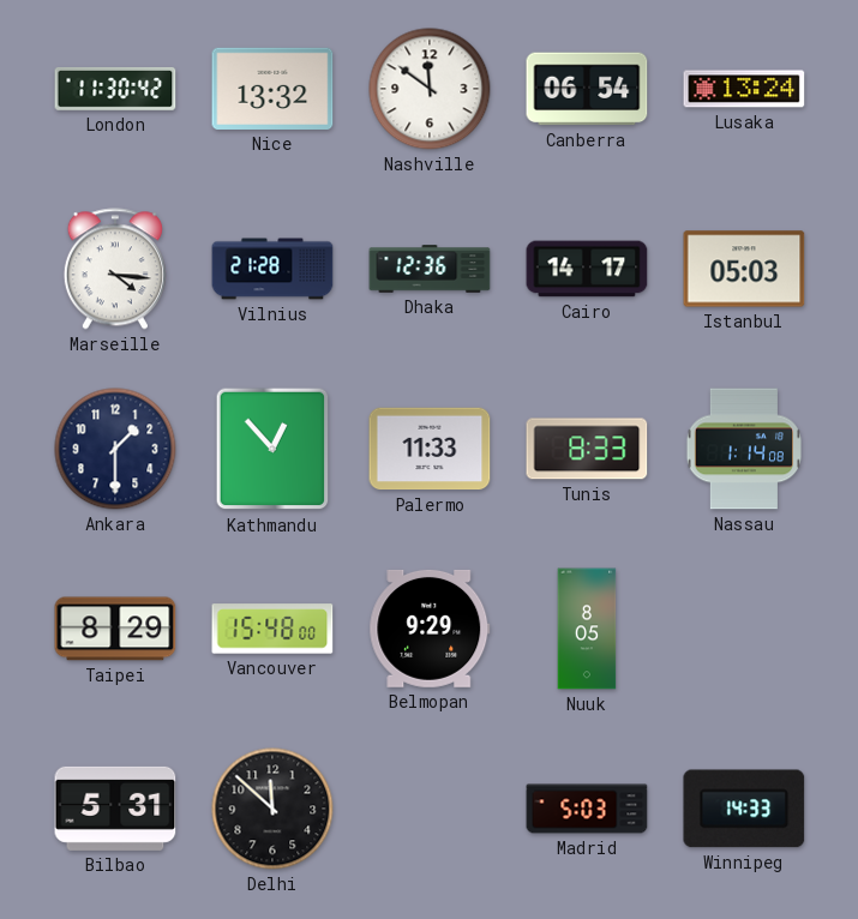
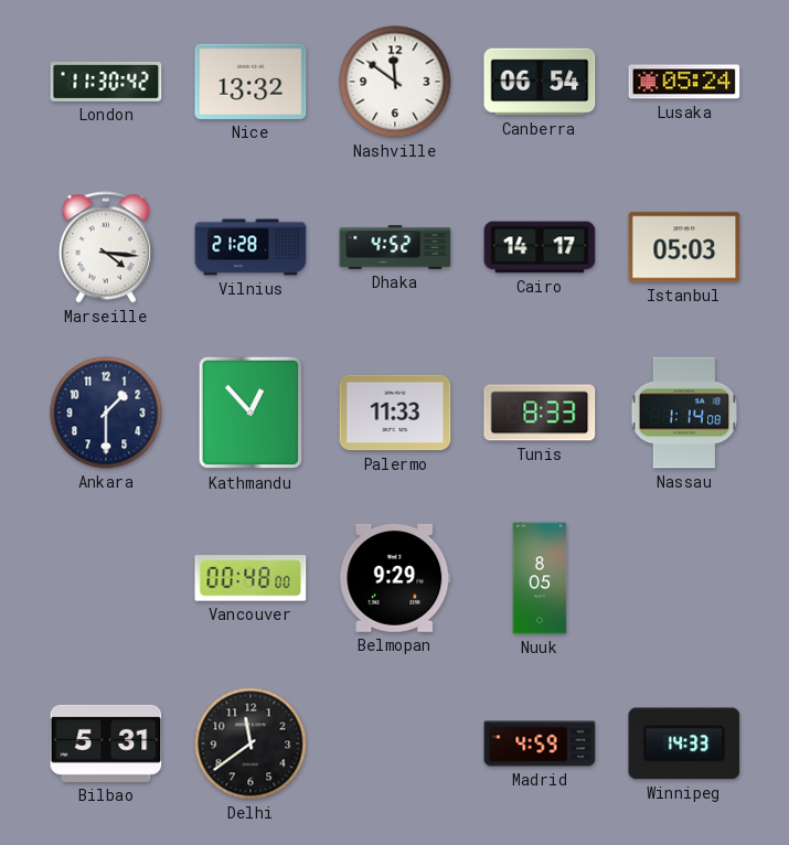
Lusaka: 13:24 -> 05:24 (684, 82)
Dhaka: 12:36 -> 4:52 (395, 247)
Taipei: 8:29 -> none (115, 629)
Vancouver: 15:48 -> 00:48 (250, 578)
Delhi: 11:52 -> 11:39 (250, 744)
Madrid: 5:03 -> 4:59 (540, 744)
